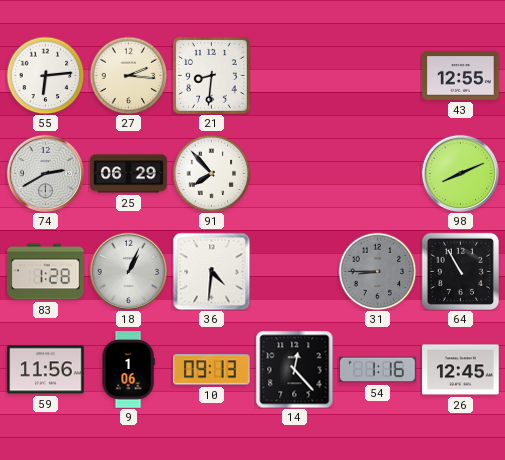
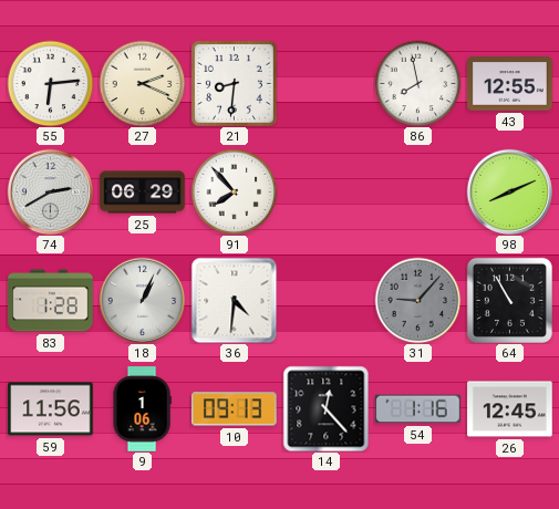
27: 2:16 -> 2:19 (142, 83)
86: none -> 7:58 (417, 83)
31: 8:45 -> 9:07 (417, 300)
